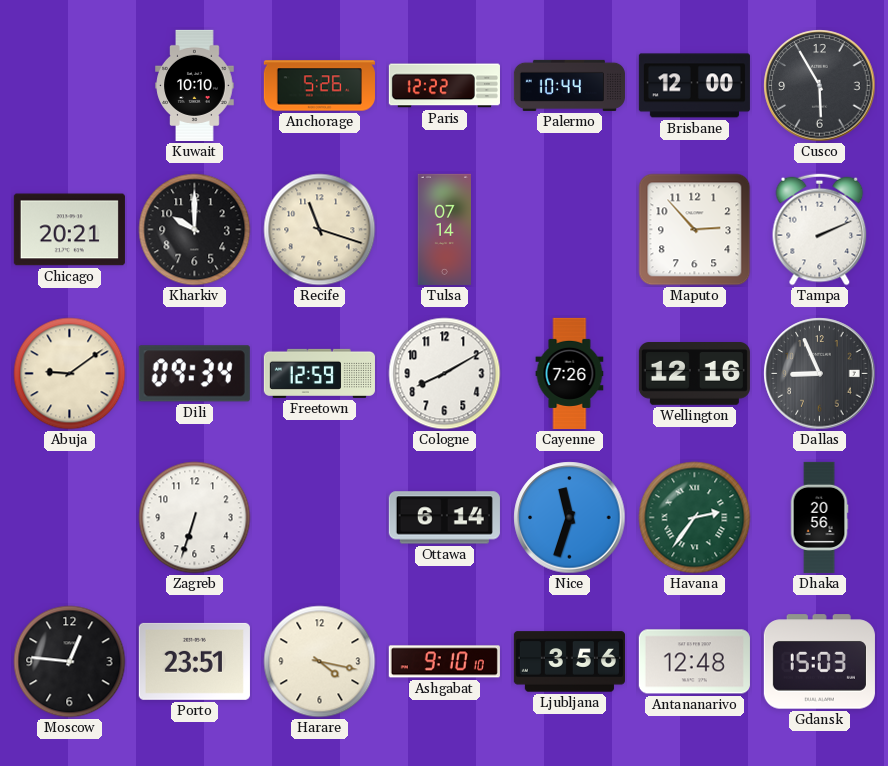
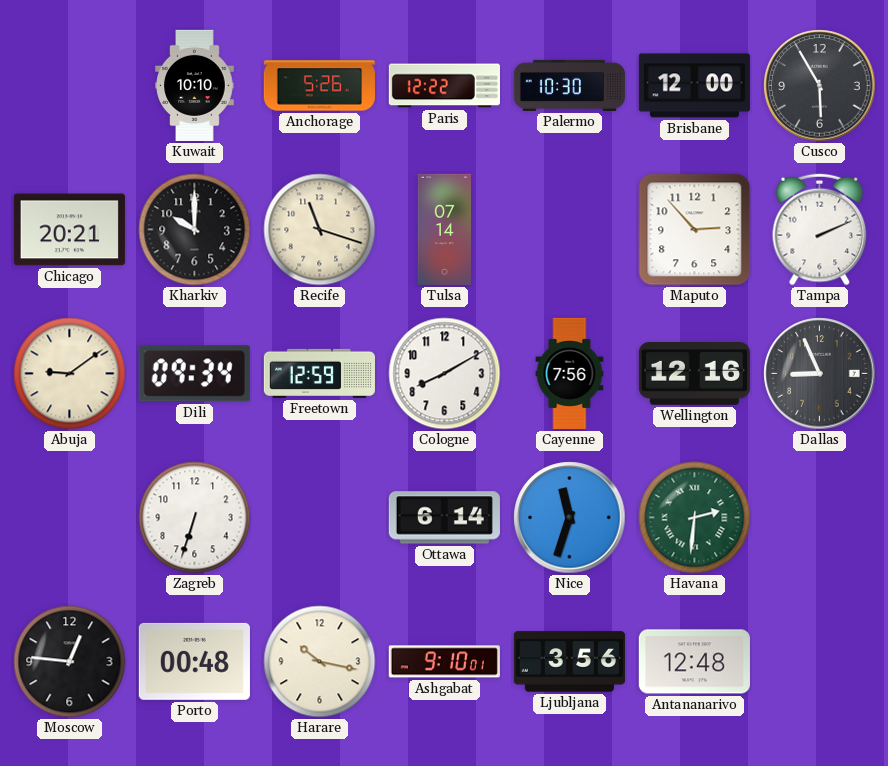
Palermo: 10:44 -> 10:30 (569, 85)
Cayenne: 7:26 -> 7:56 (570, 373)
Havana: 2:36 -> 2:31 (695, 518)
Dhaka: 20:56 -> none (819, 517)
Porto: 23:51 -> 00:48 (194, 661)
Harare: 4:17 -> 10:17 (320, 662)
Ashgabat: 9:10:10 -> 9:10:01 (444, 662)
Gdansk: 15:03 -> none (819, 662)
